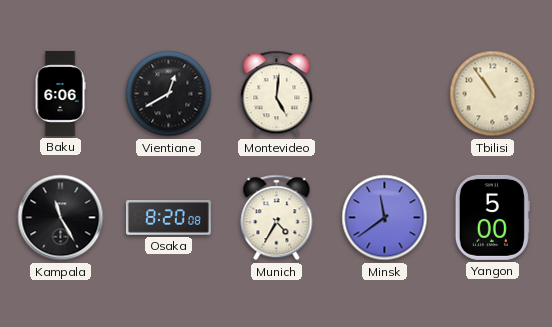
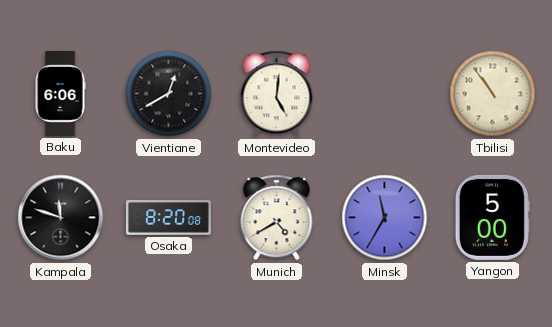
Kampala: 11:25 -> 11:48 (61, 218)
Munich: 4:35 -> 4:40 (277, 218)
Minsk: 11:39 -> 11:35 (385, 218)
